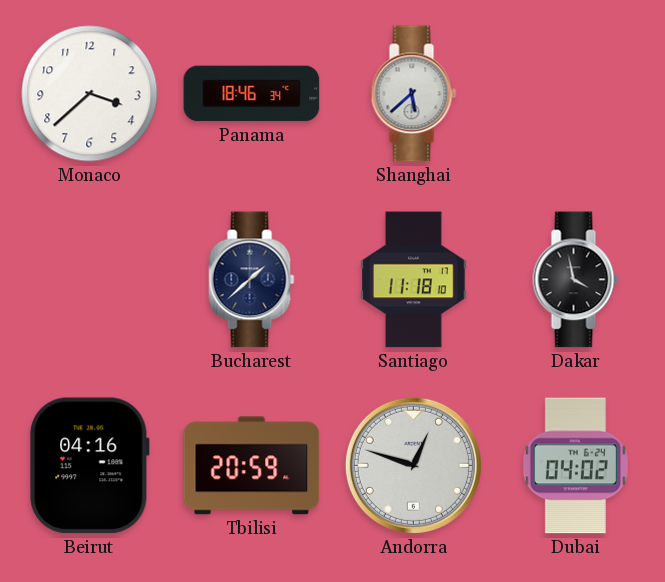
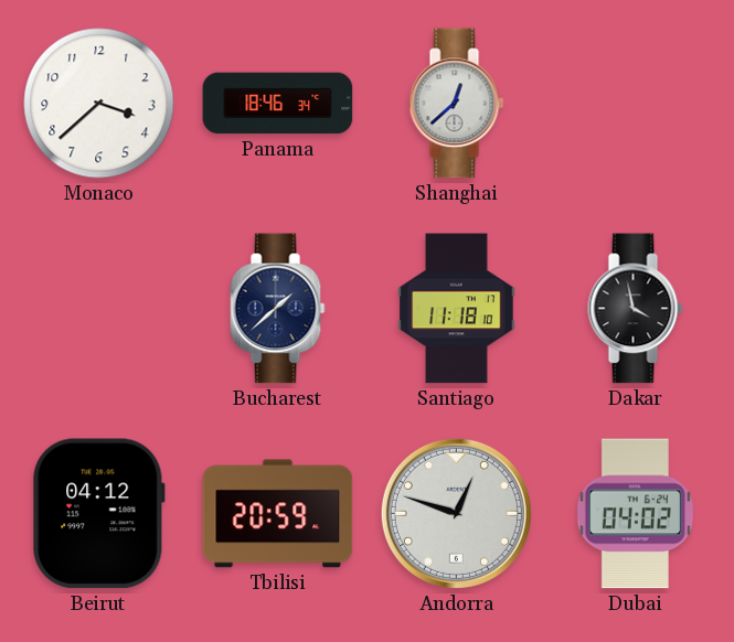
Shanghai: 5:38 -> 12:38 (457, 104)
Beirut: 04:16 -> 04:12 (99, 514)
